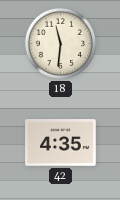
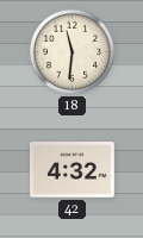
42: 4:35 -> 4:32 (73, 170)
